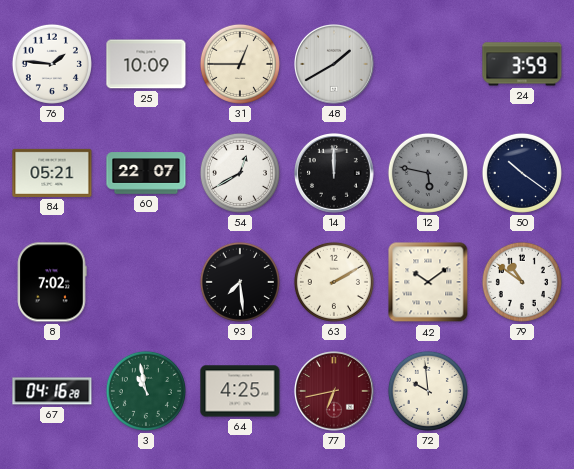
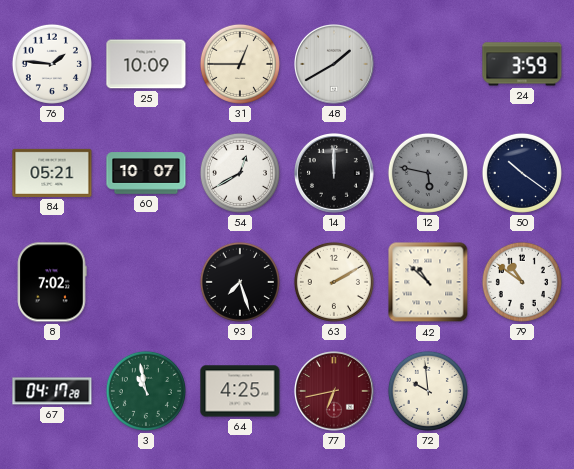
60: 22:07 -> 10:07 (146, 173)
93: 7:29 -> 7:27 (240, 282)
42: 10:09 -> 10:52 (428, 282)
67: 04:16 -> 04:17 (52, 391)
